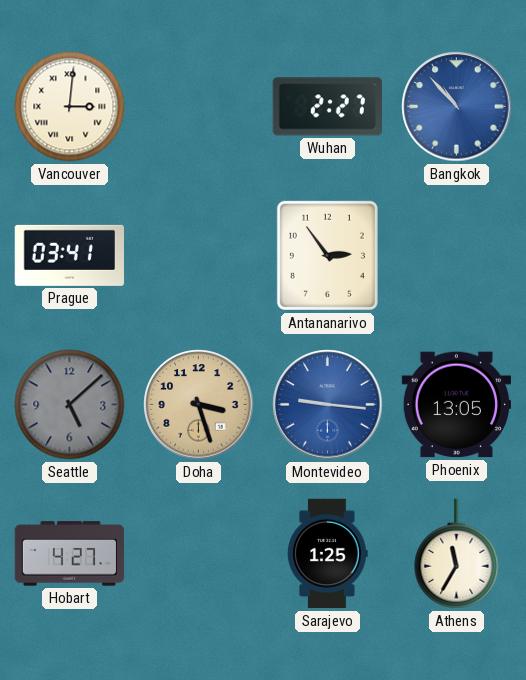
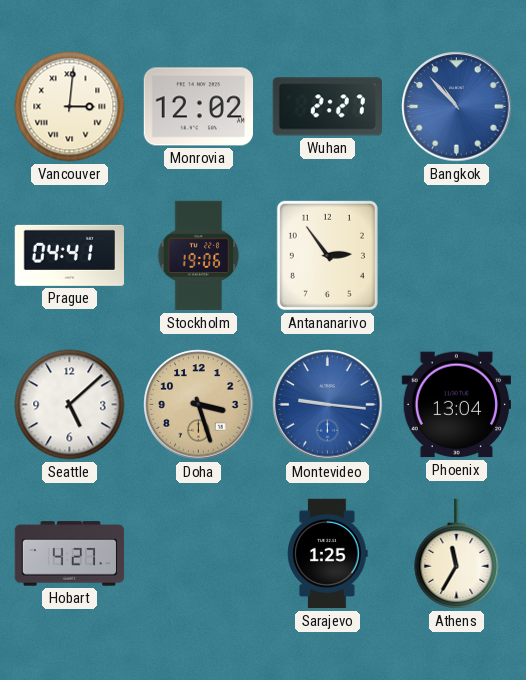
Monrovia: none -> 12:02 (198, 107)
Prague: 03:41 -> 04:41 (69, 255)
Stockholm: none -> 19:06 (199, 256)
Seattle dial: grey -> white (70, 405)
Phoenix: 13:05 -> 13:04 (456, 405)
